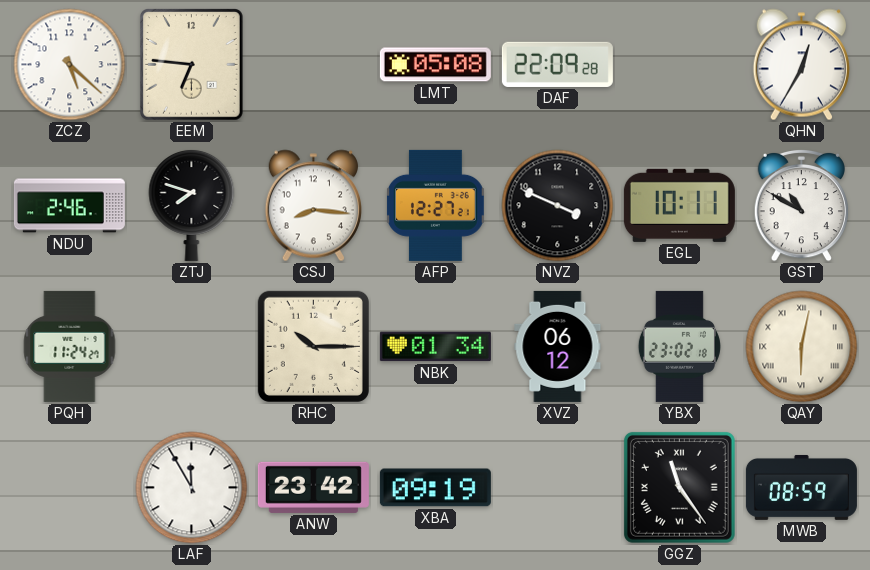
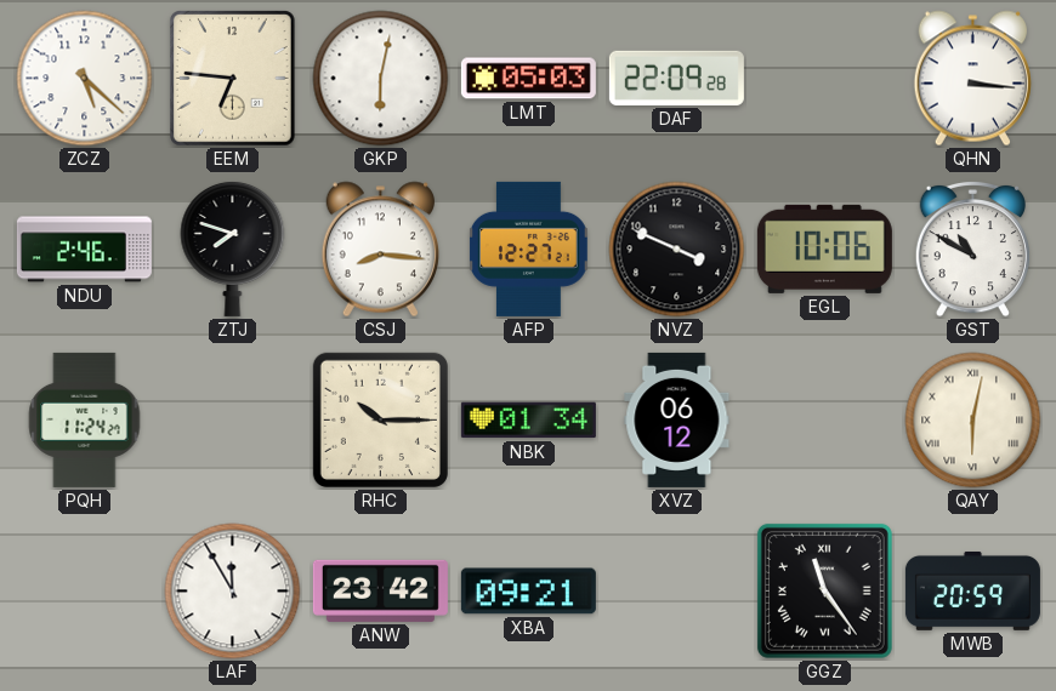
GKP: none -> 6:02 (381, 79)
LMT: 05:08 -> 05:03 (528, 79)
QHN: 12:35 -> 3:16 (972, 79)
EGL: 10:11 -> 10:06 (824, 249)
YBX: 23:02 -> none (679, 346)
XBA: 09:19 -> 09:21 (528, 592)
MWB: 08:59 -> 20:59 (972, 590)
